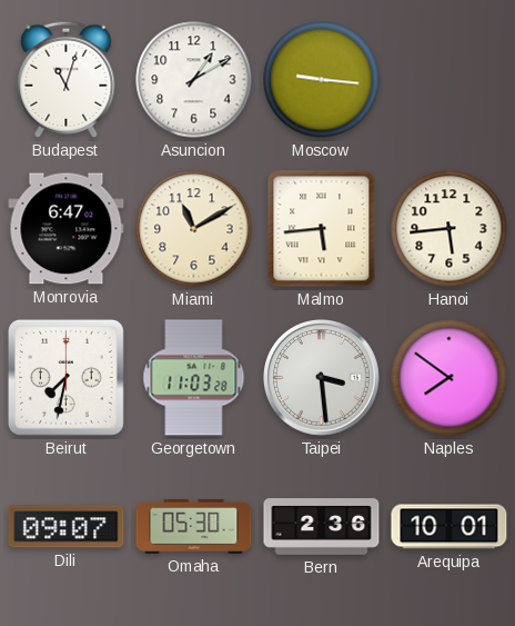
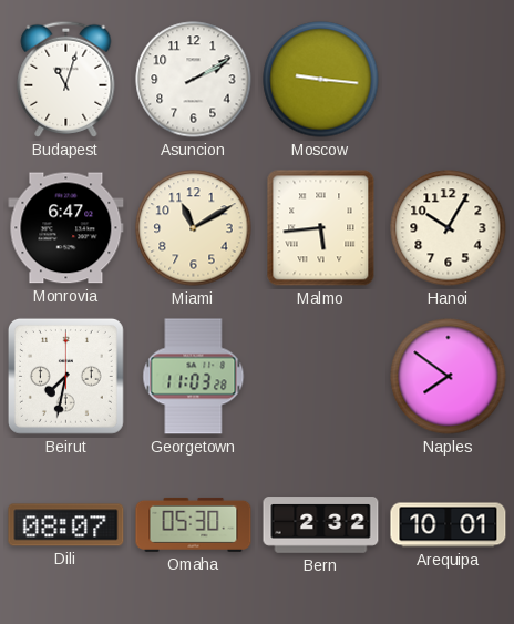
Asuncion: 1:10 -> 2:10 (194, 80)
Hanoi: 5:44 -> 10:05 (449, 228)
Taipei: 3:29 -> none (322, 378)
Dili: 09:07 -> 08:07 (66, 525)
Bern: 2:36 -> 2:32 (321, 525)
